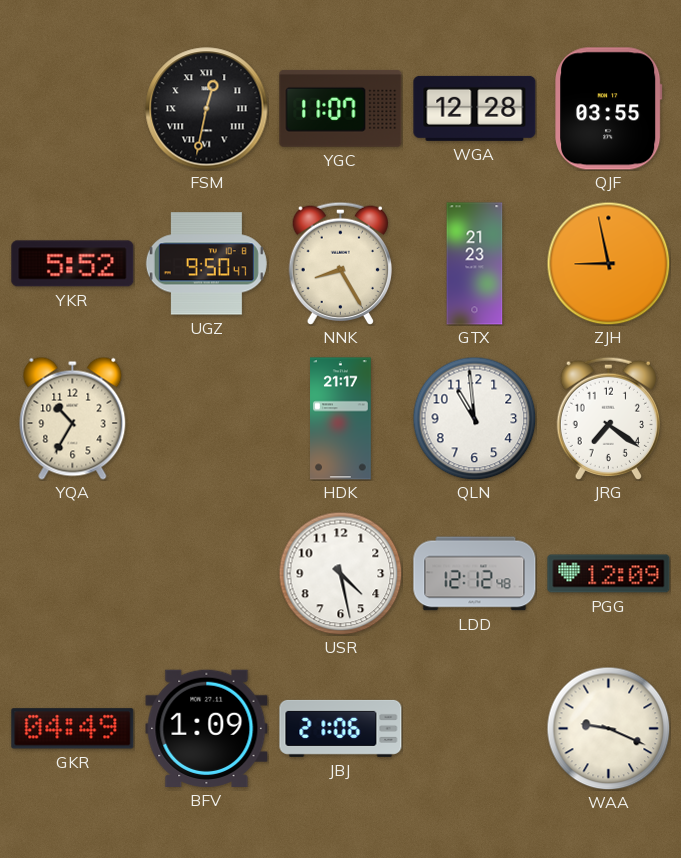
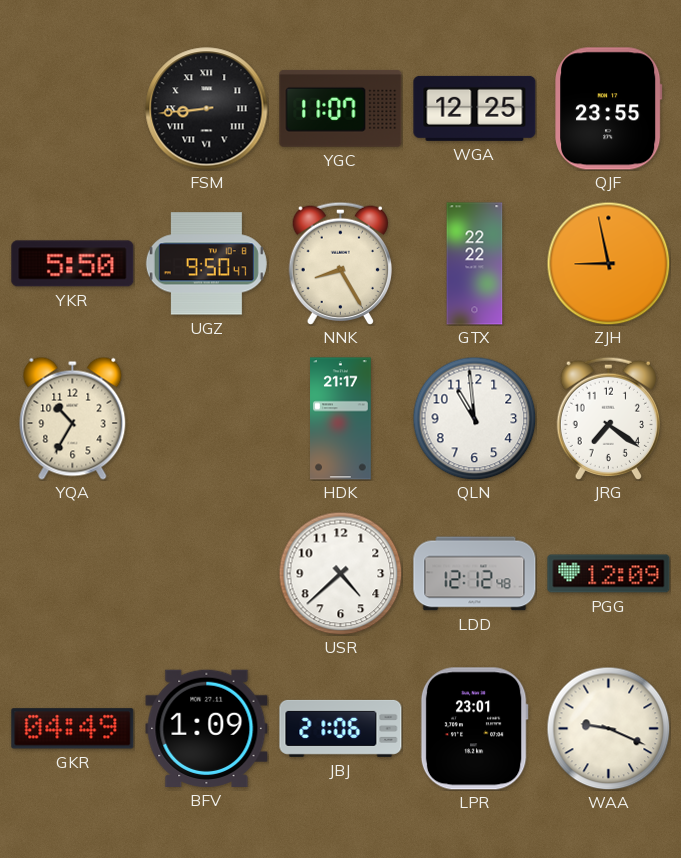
FSM: 12:32 -> 8:44 (207, 109)
WGA: 12:28 -> 12:25 (475, 108)
QJF: 03:55 -> 23:55 (609, 109)
YKR: 5:52 -> 5:50 (73, 264)
GTX: 21:23 -> 22:22 (475, 264)
USR: 4:28 -> 4:38 (340, 573)
LPR: none -> 23:01 (474, 729)
